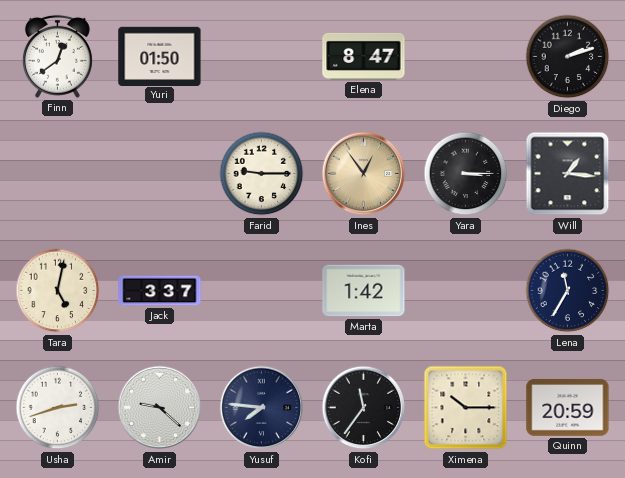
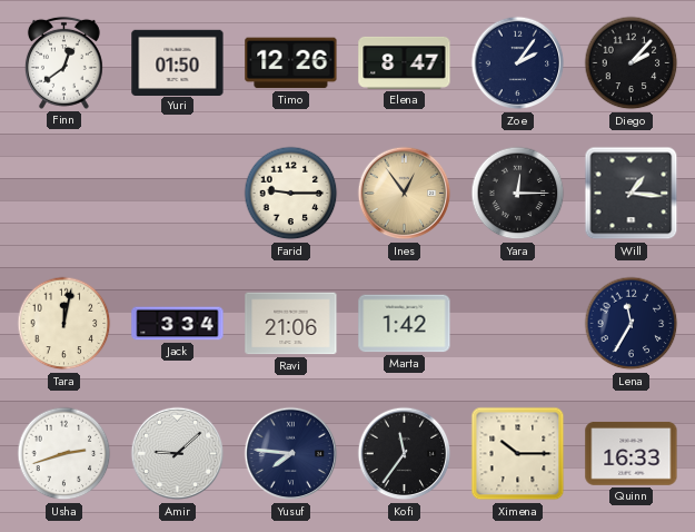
Timo: none -> 12:26 (291, 63)
Zoe: none -> 2:06 (518, 63)
Diego: 2:12 -> 2:07 (632, 63)
Yara: 3:15 -> 12:15 (518, 194)
Tara: 5:02 -> 12:02 (64, 324)
Jack: 3:37 -> 3:34 (178, 324)
Ravi: none -> 21:06 (291, 324)
Amir: 9:22 -> 9:08 (178, 454)
Quinn: 20:59 -> 16:33 (632, 453)
